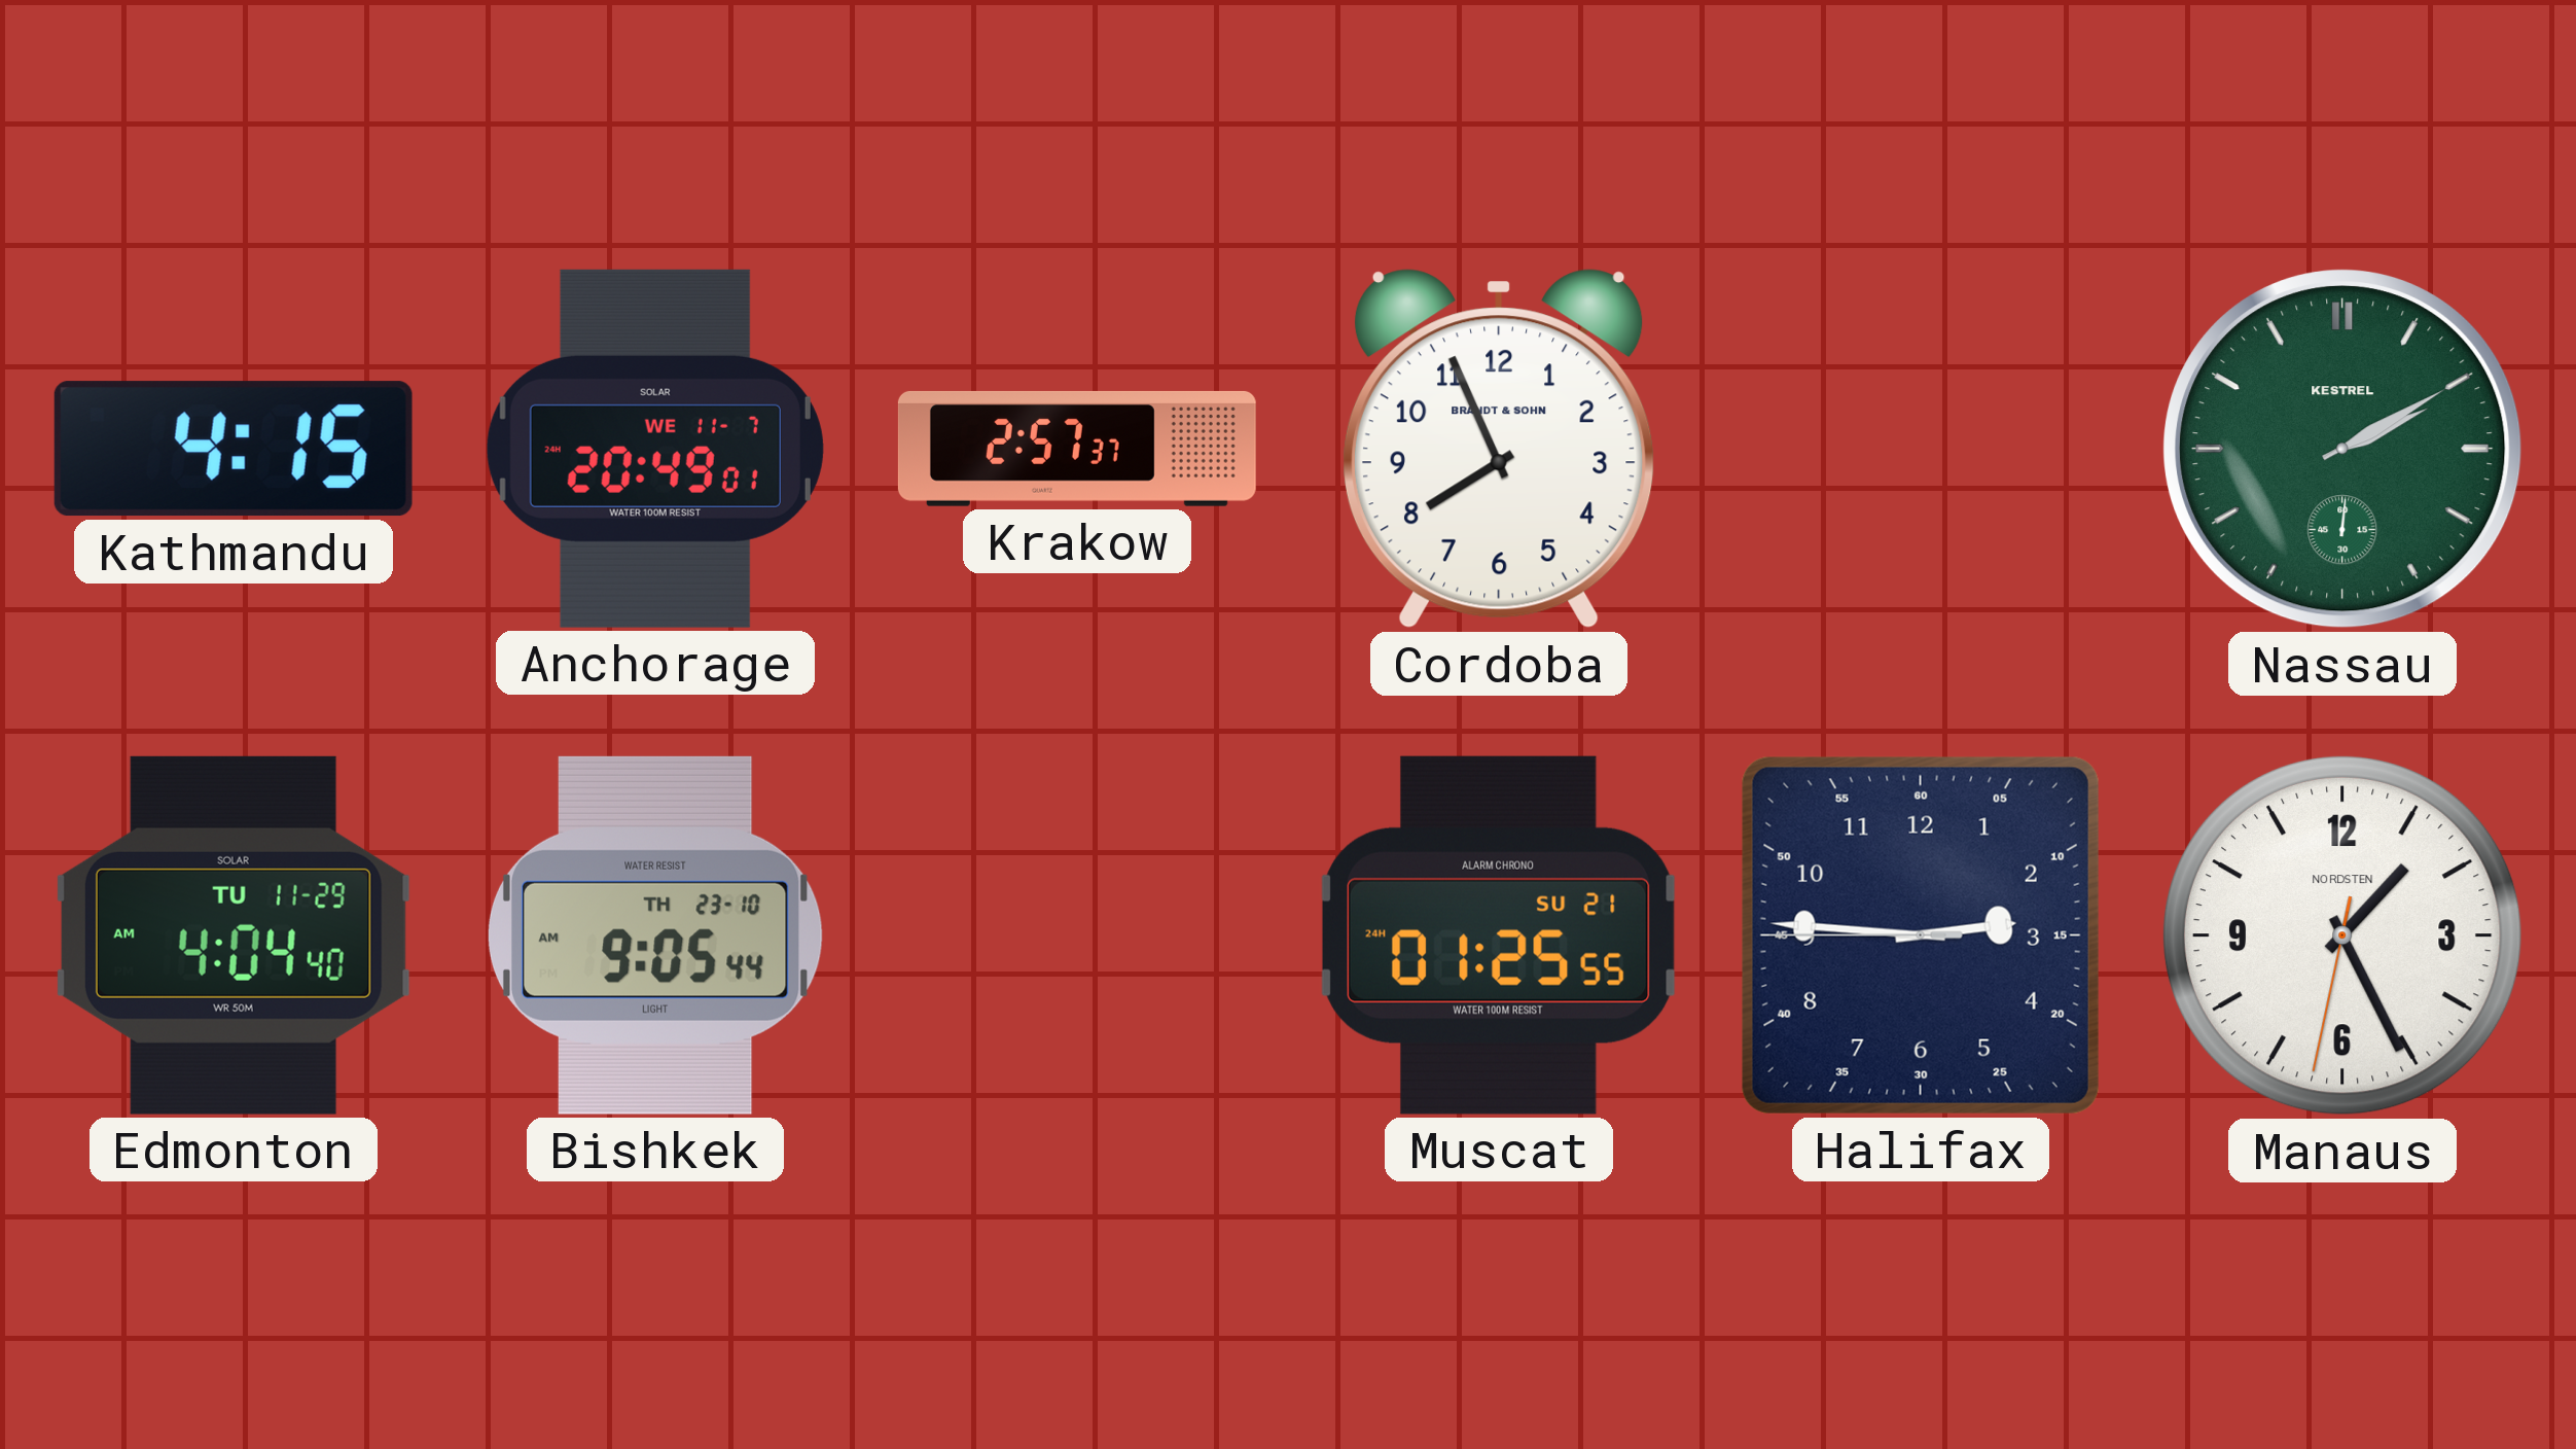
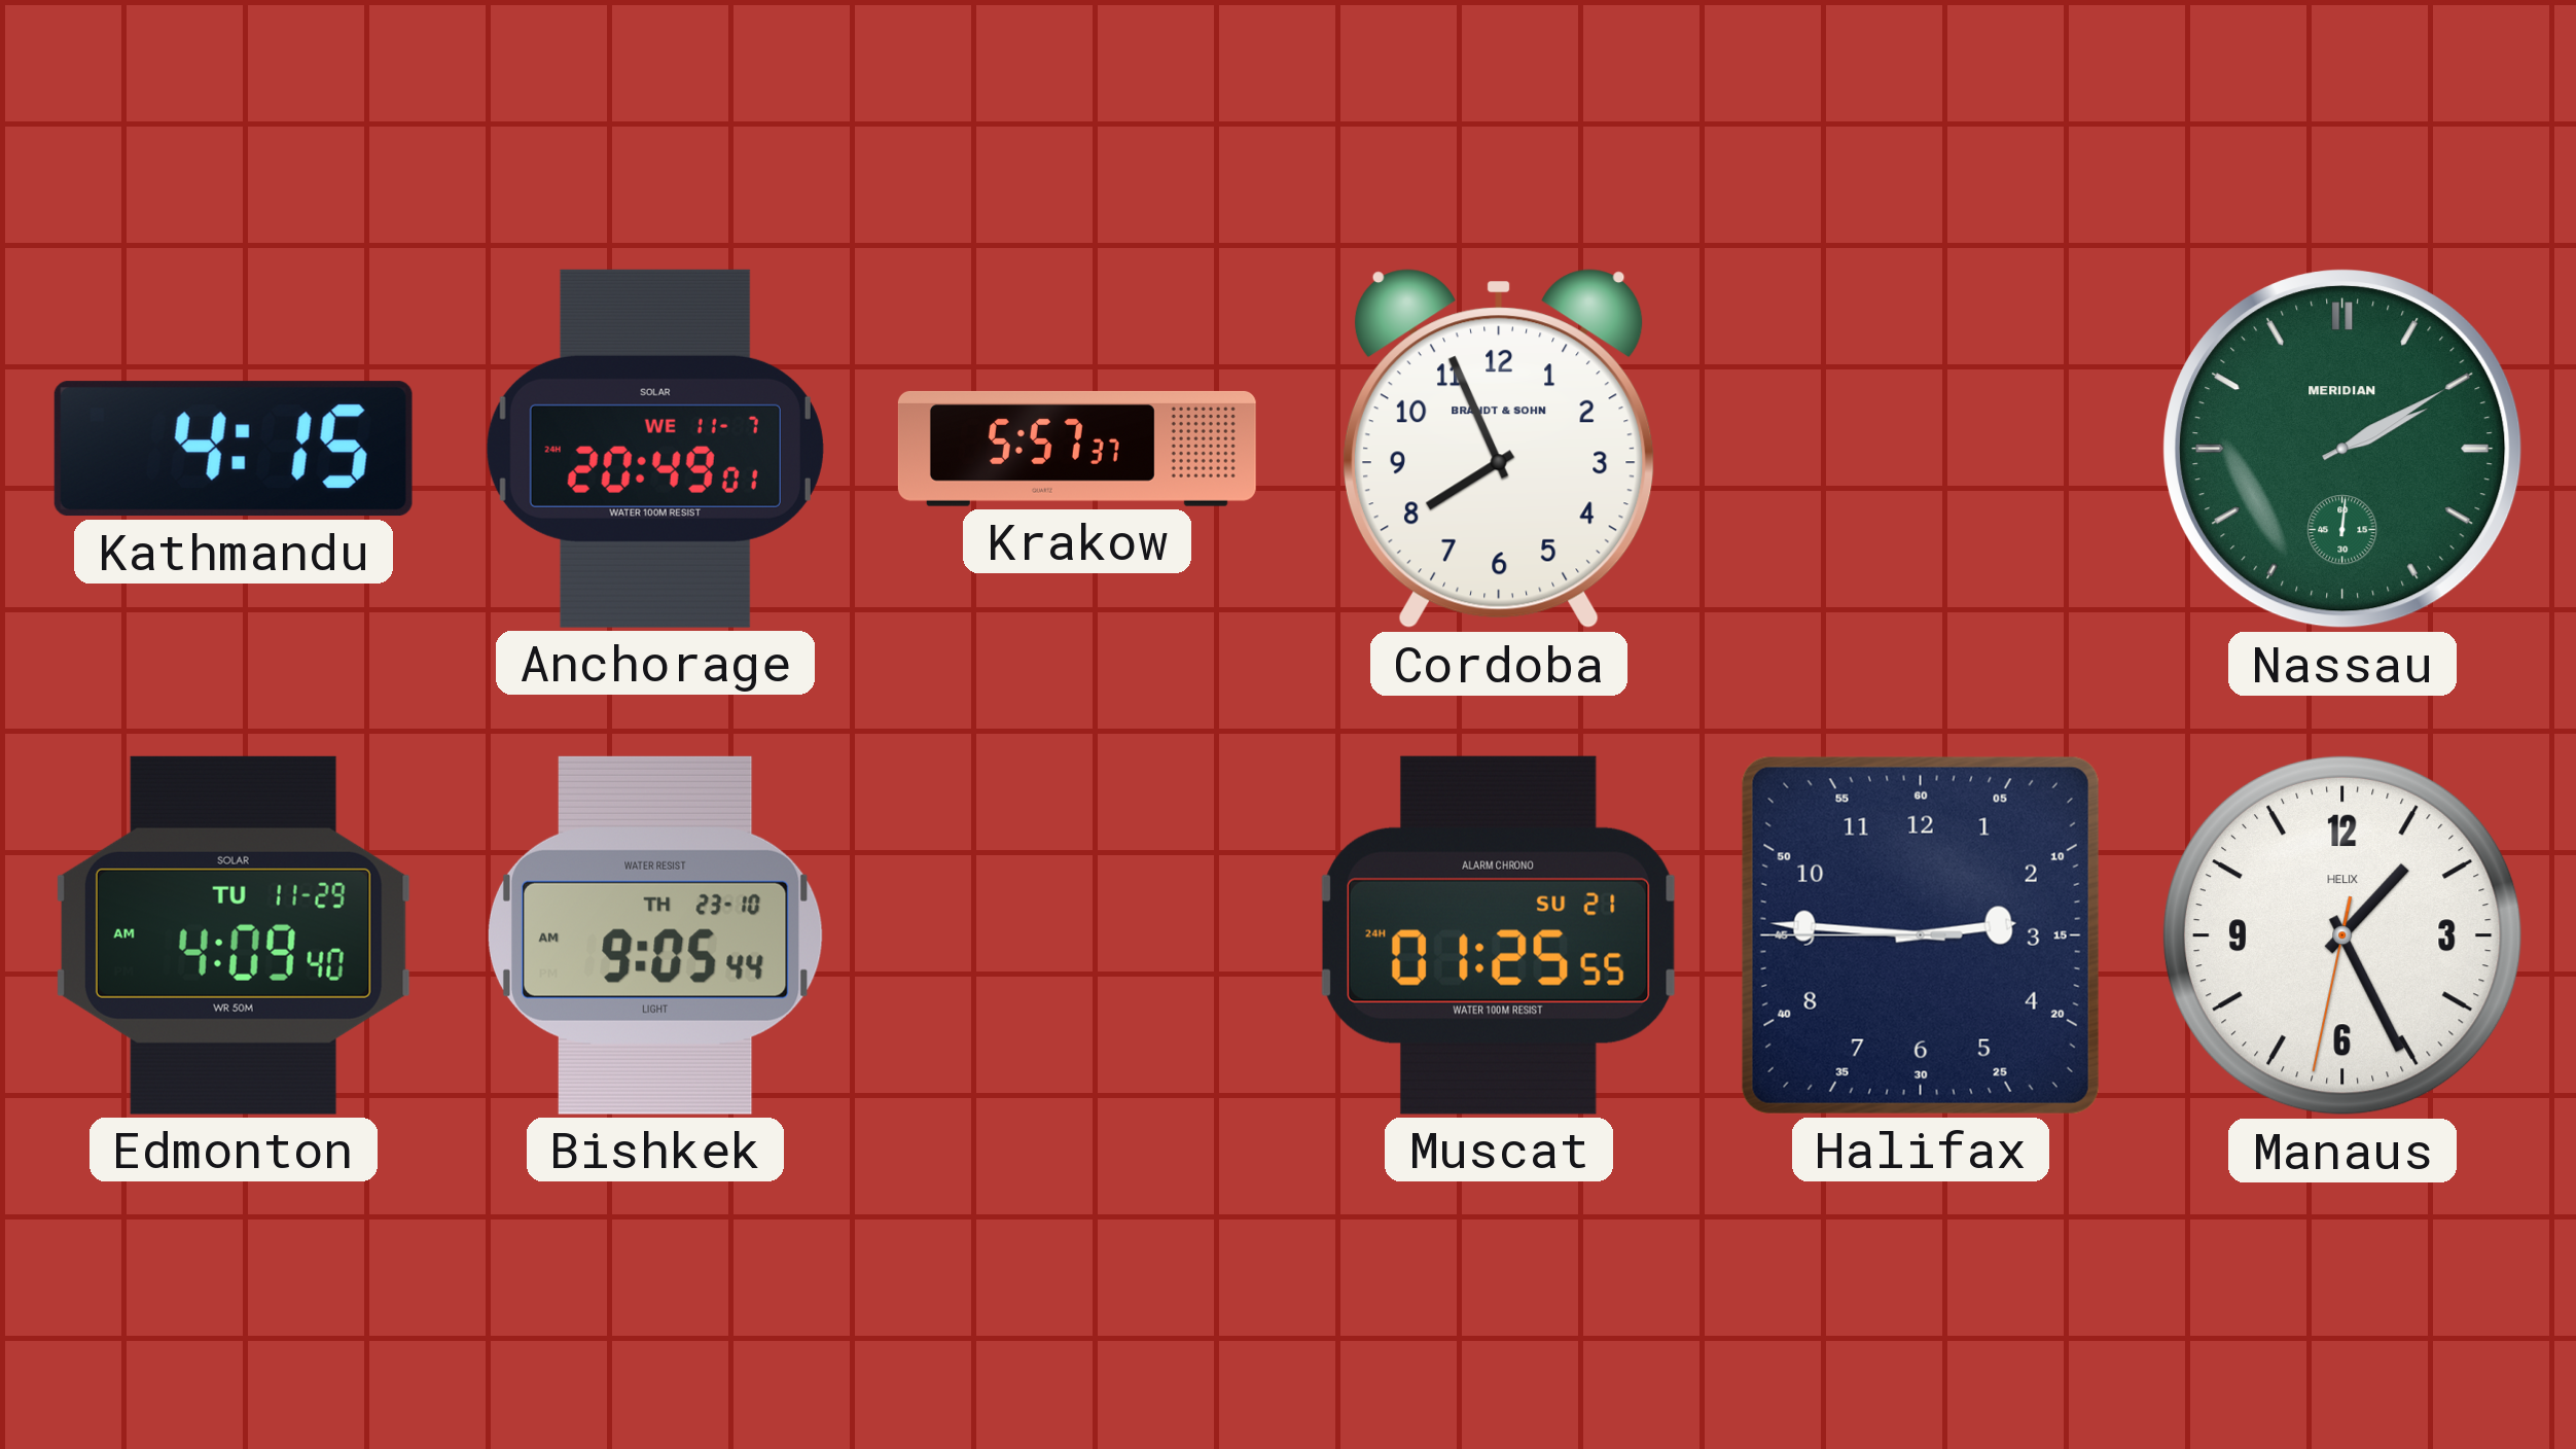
Krakow: 2:57 -> 5:57 (1077, 449)
Nassau brand: KESTREL -> MERIDIAN (2344, 450)
Edmonton: 4:04 -> 4:09 (234, 935)
Manaus brand: NORDSTEN -> HELIX (2342, 935)
